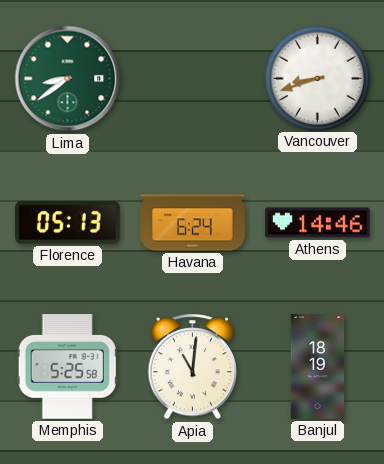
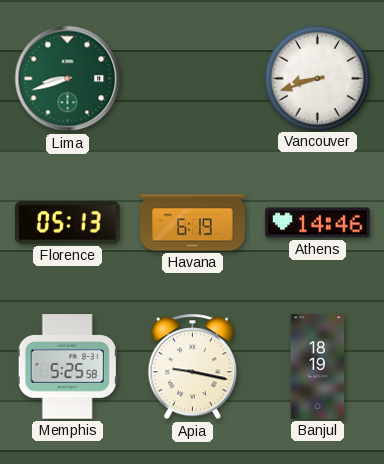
Lima: 8:39 -> 8:42 (68, 79)
Havana: 6:24 -> 6:19 (193, 223)
Apia: 11:01 -> 9:17 (192, 367)
